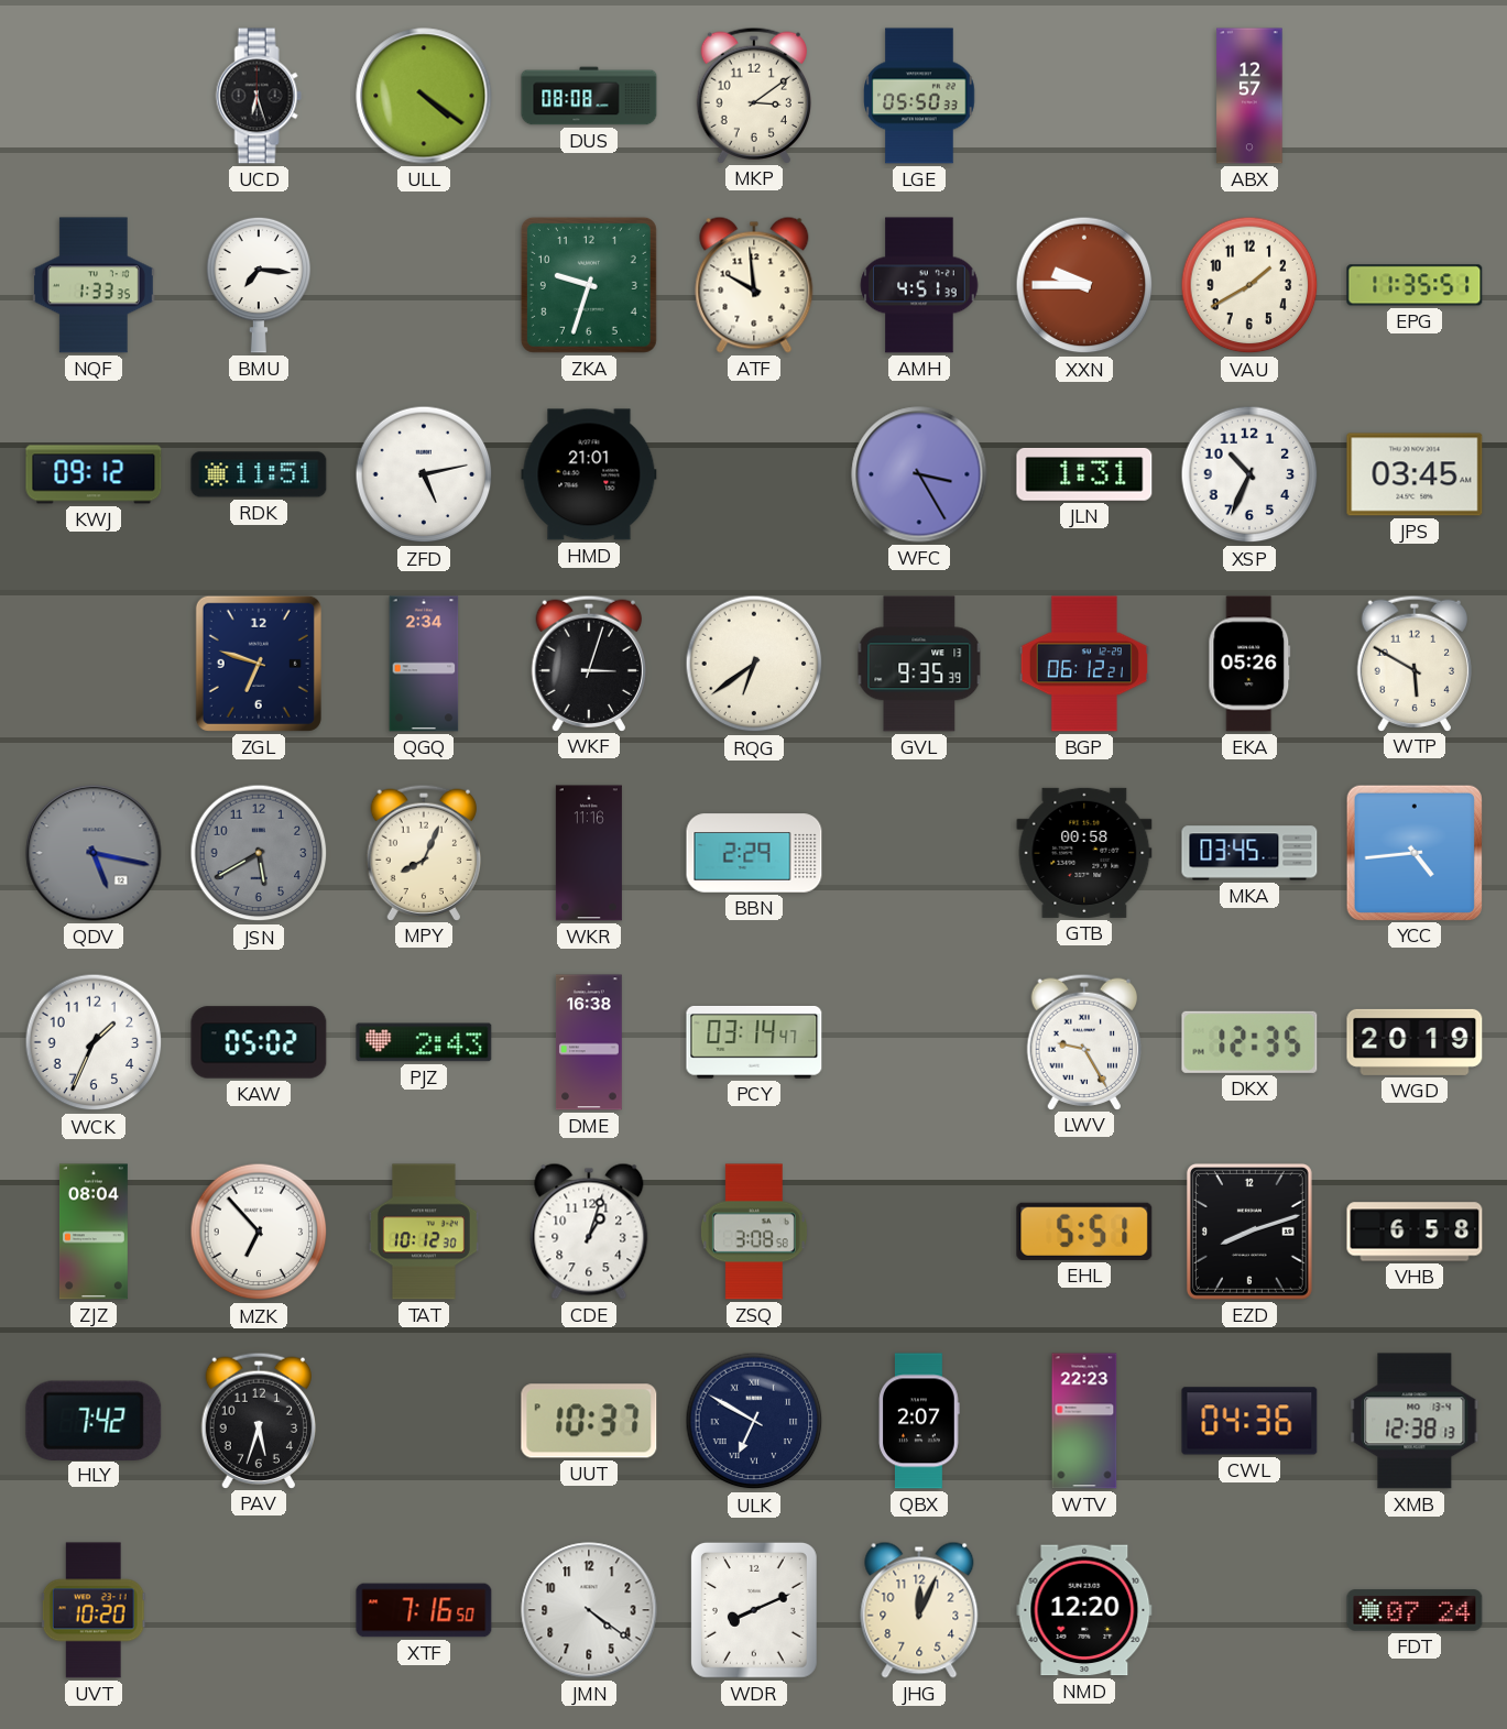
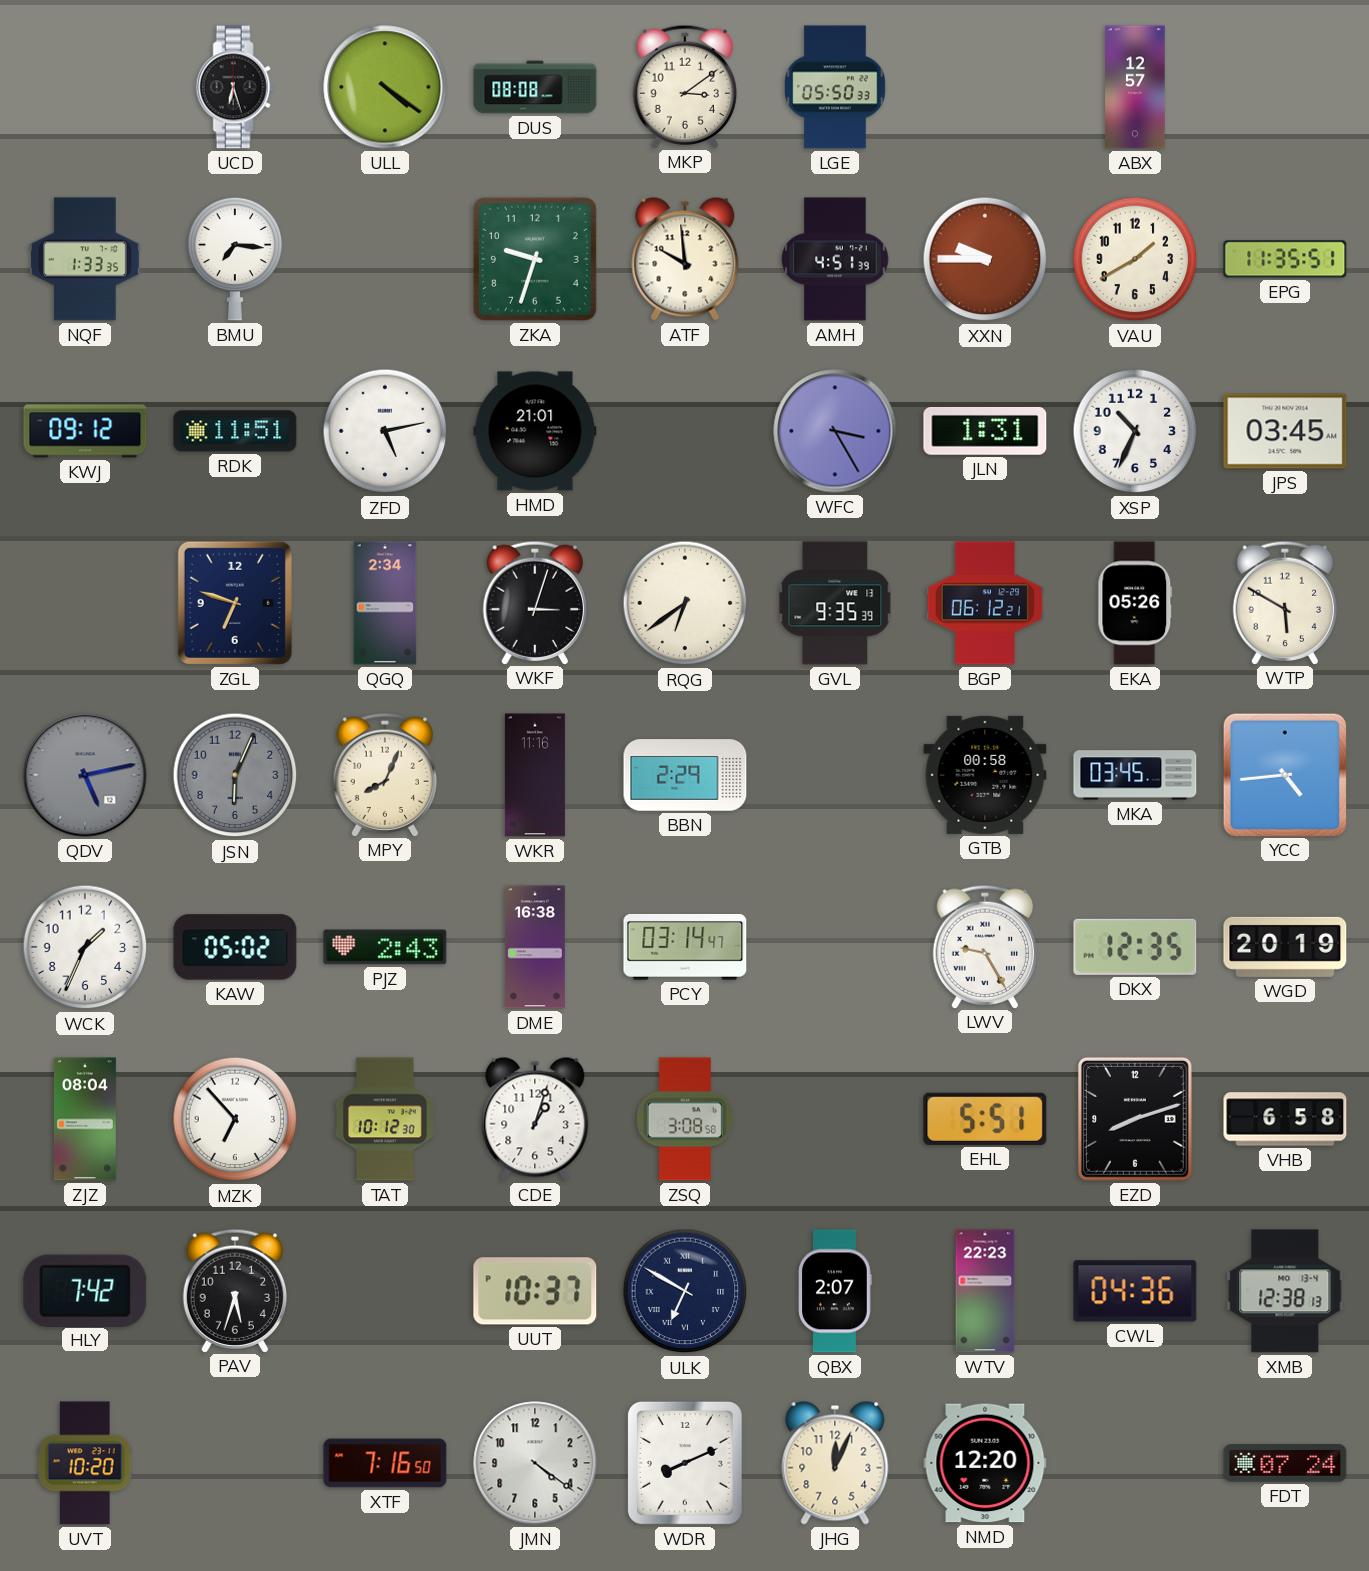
QDV: 5:17 -> 5:13 (85, 775)
JSN: 5:40 -> 6:04 (235, 775)
